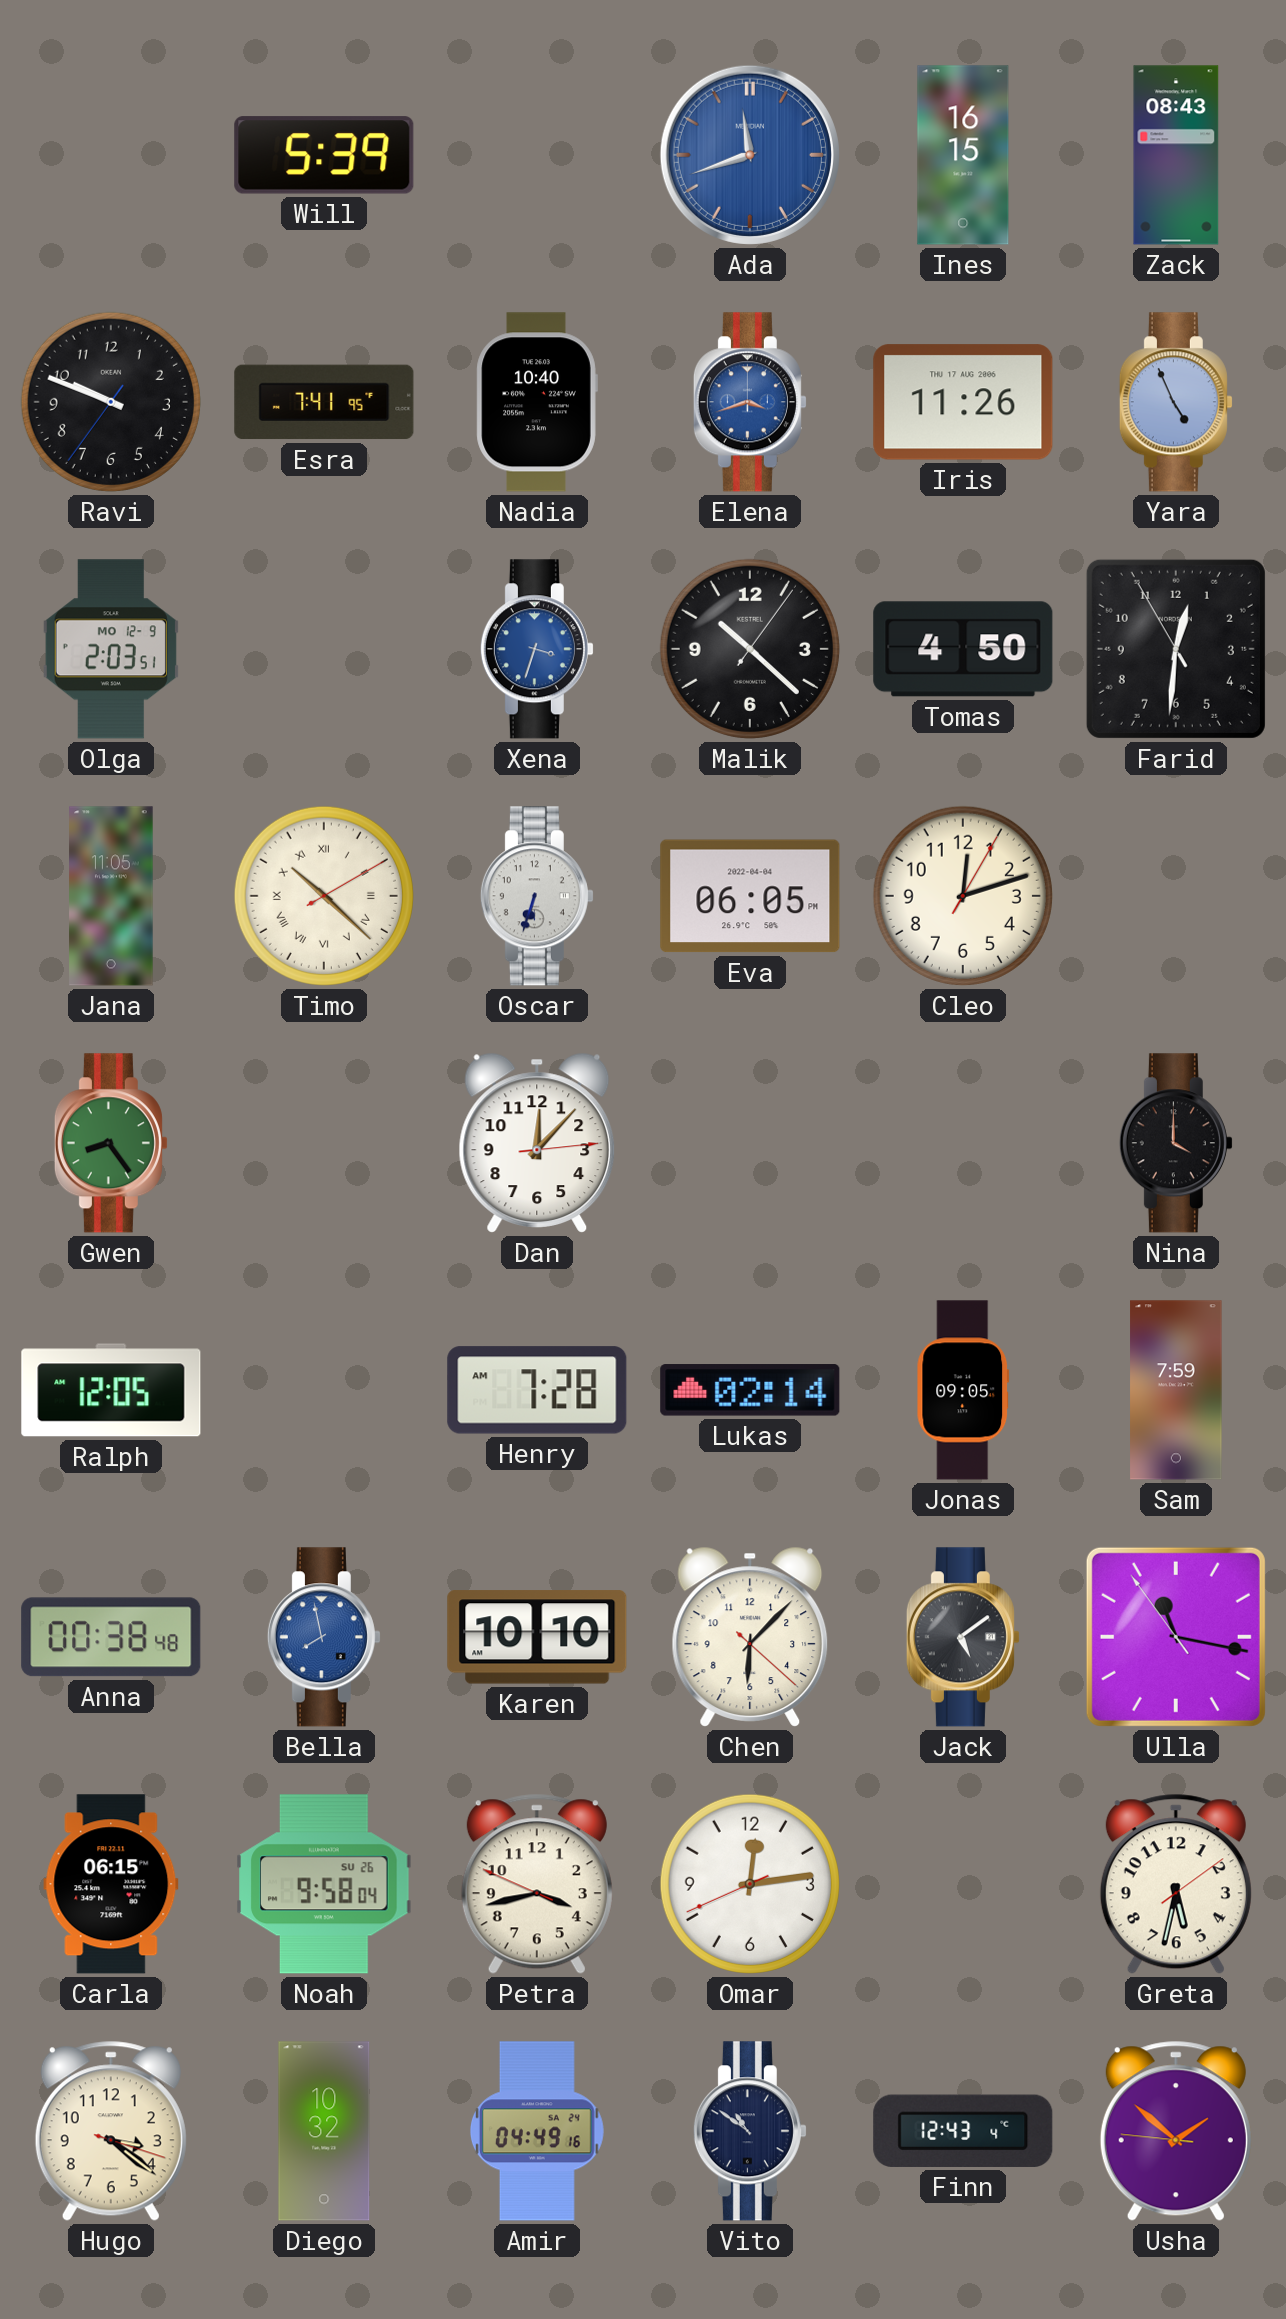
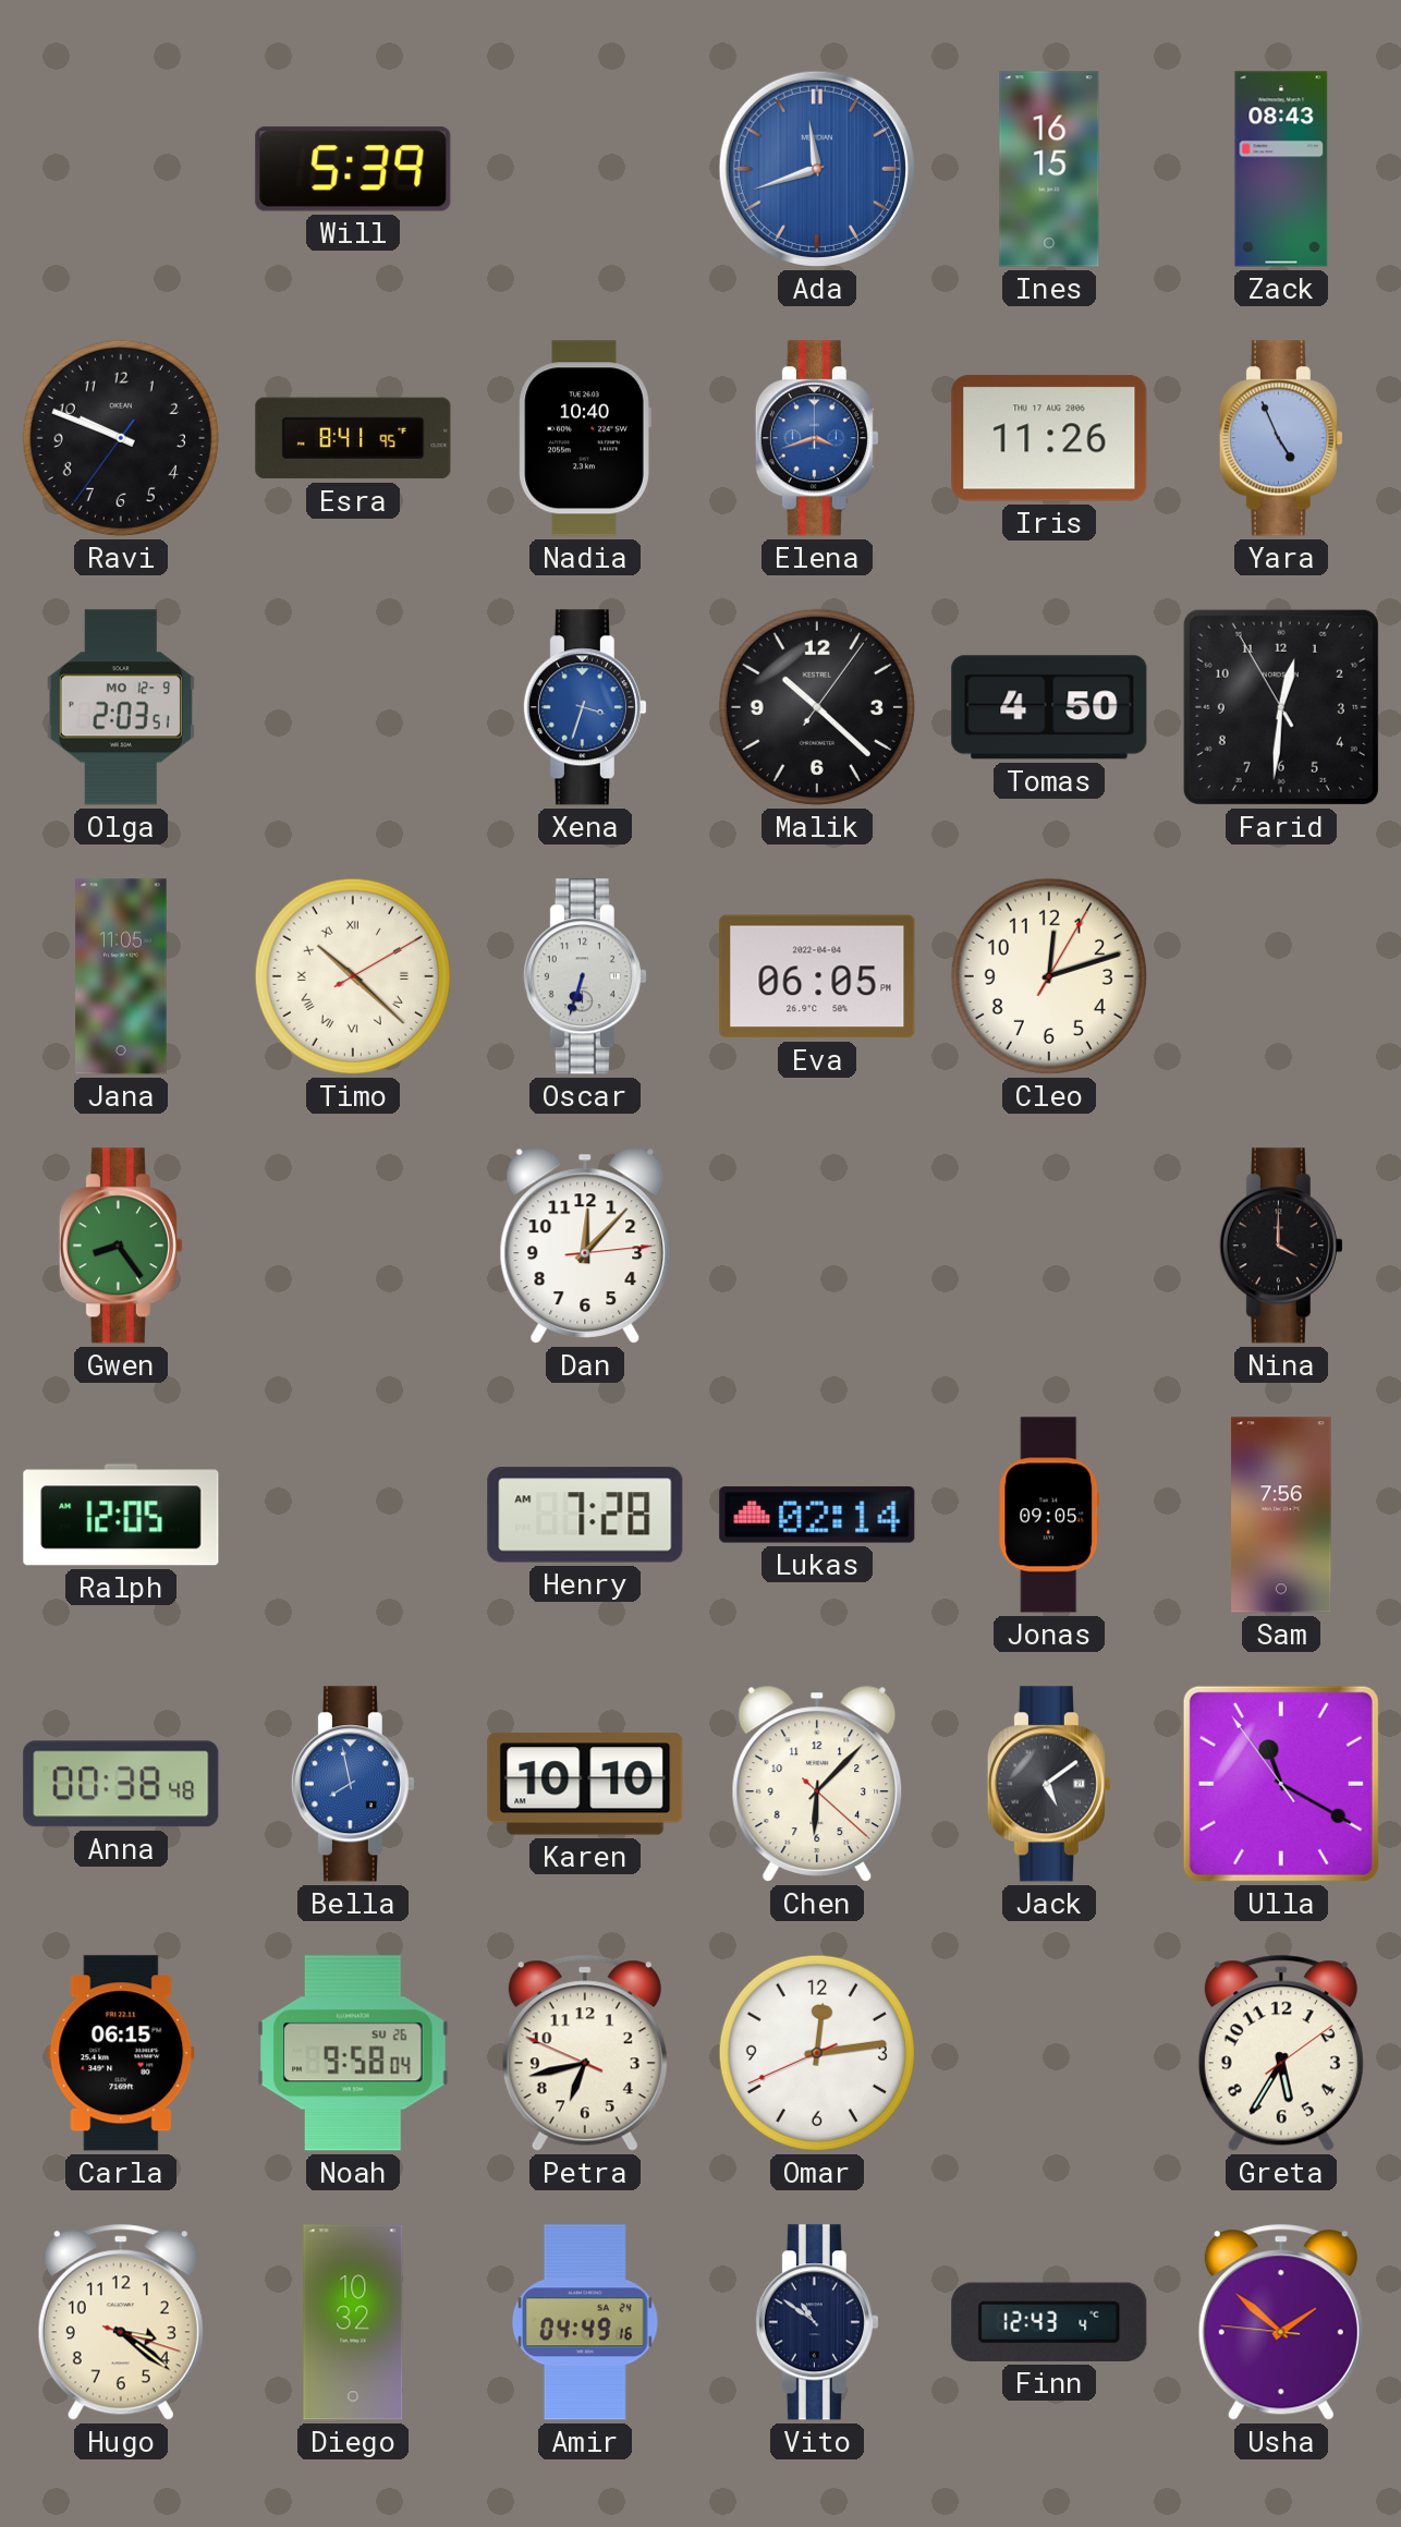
Esra: 7:41 -> 8:41 (353, 438)
Sam: 7:59 -> 7:56 (1281, 1515)
Ulla: 11:16 -> 11:19 (1281, 1784)
Petra: 3:42 -> 6:42 (585, 2053)
Greta: 5:32 -> 5:35 (1281, 2053)
